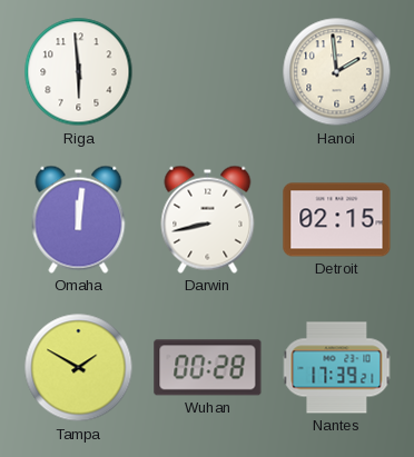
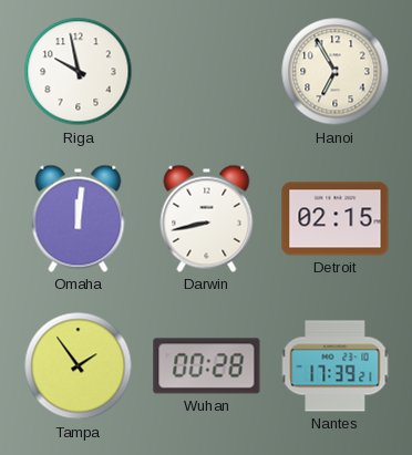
Riga: 5:59 -> 9:58 (79, 72)
Hanoi: 1:59 -> 6:55 (336, 72)
Tampa: 1:50 -> 1:54 (79, 366)
